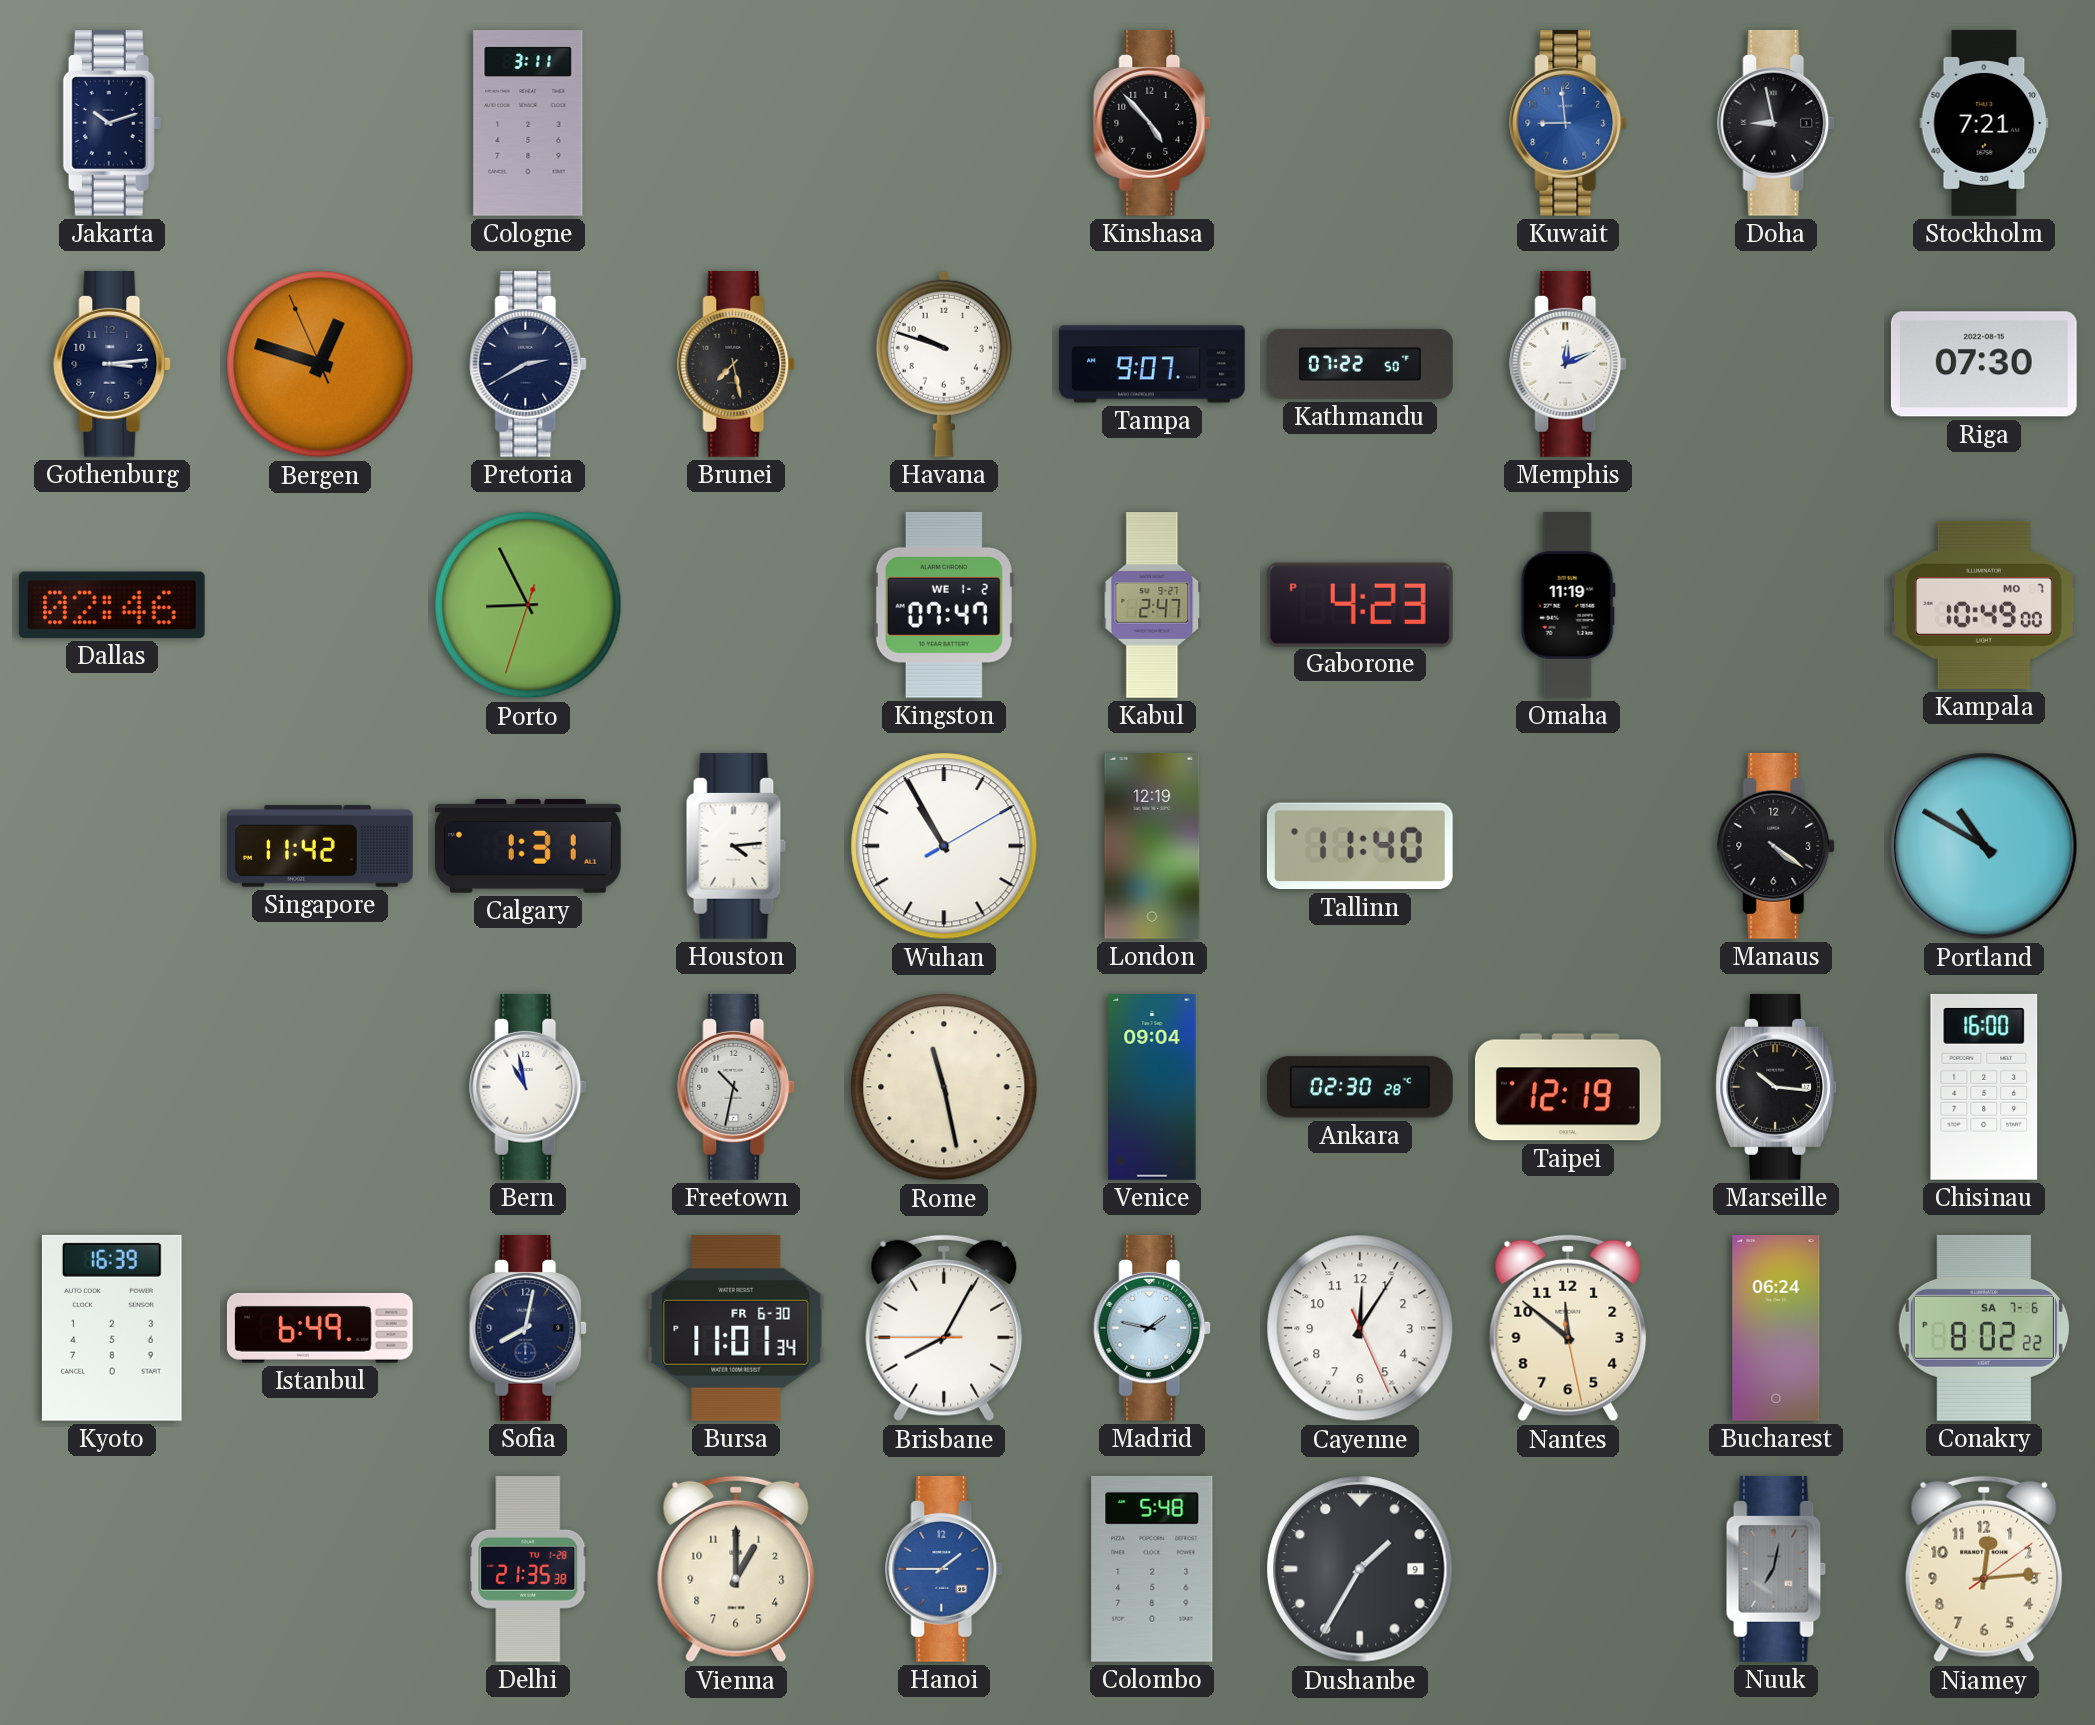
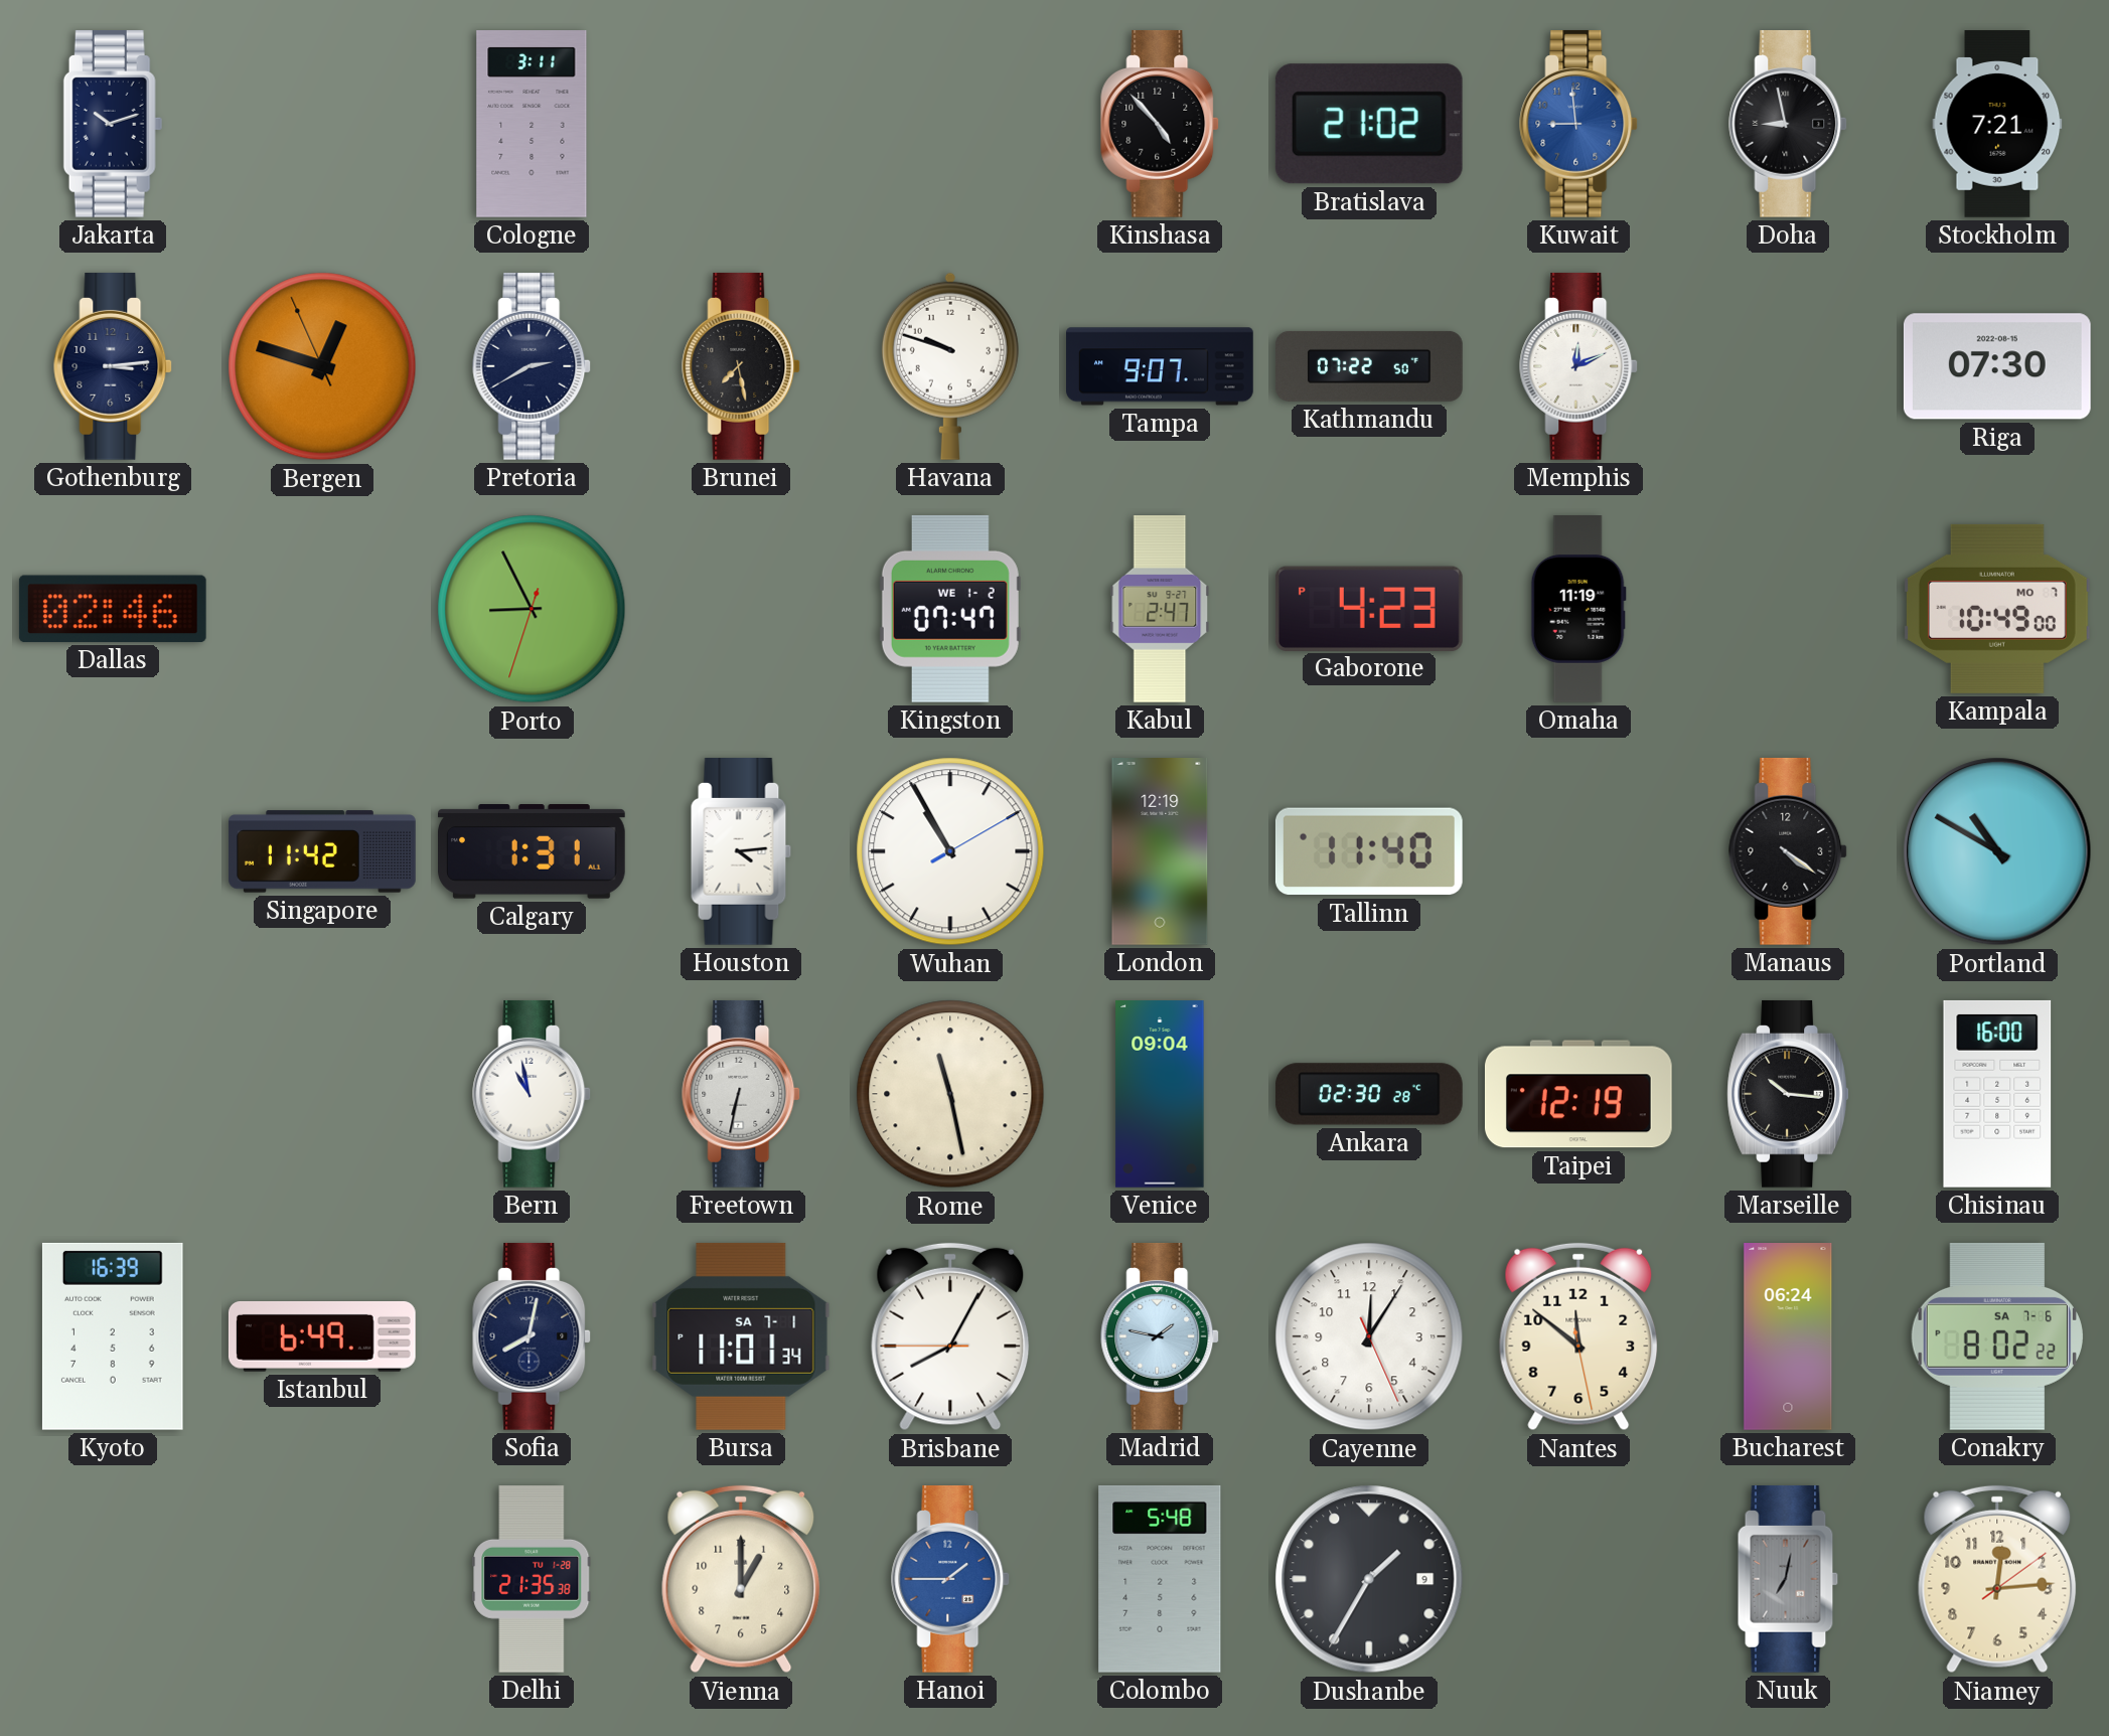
Bratislava: none -> 21:02 (1369, 124)
Freetown: 10:32 -> 6:32 (742, 1094)
Bursa date: FR 6-30 -> SA 7-1 (741, 1336)
